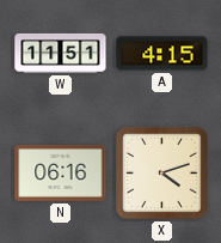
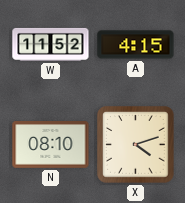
W: 11:51 -> 11:52 (51, 44)
N: 06:16 -> 08:10 (51, 145)
